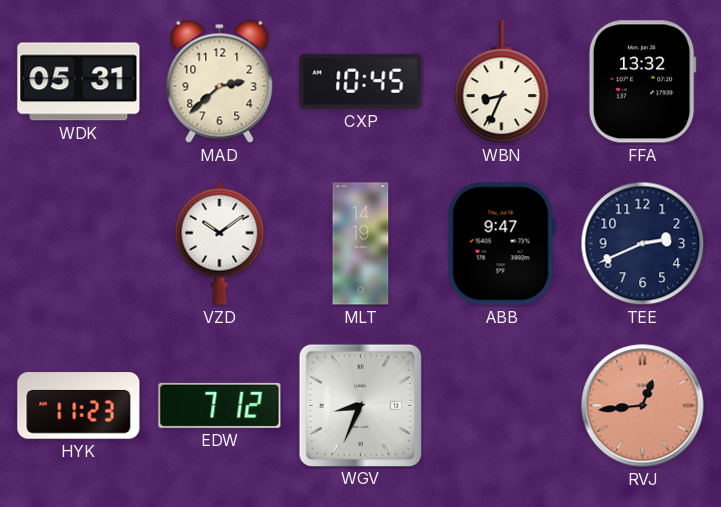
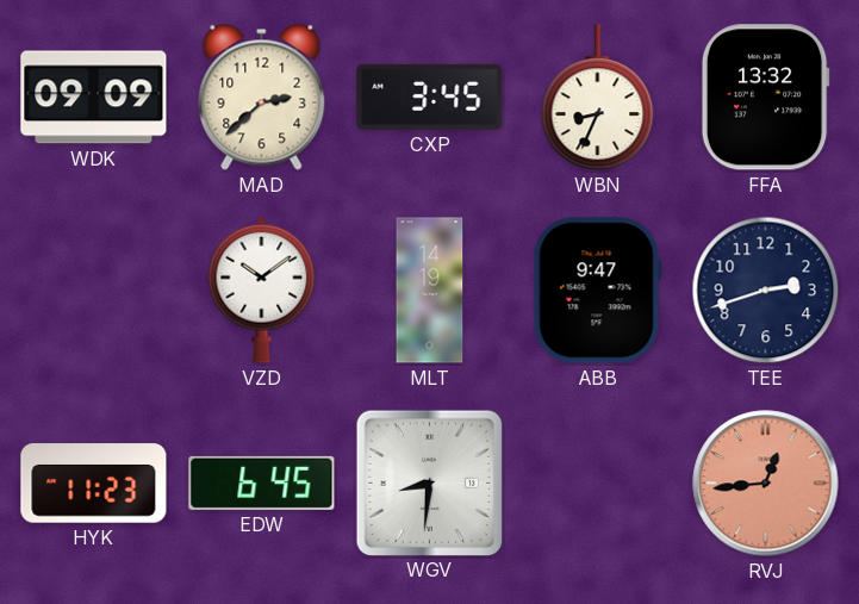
WDK: 05:31 -> 09:09 (94, 98)
CXP: 10:45 -> 3:45 (430, 96)
TEE: 2:41 -> 2:42 (766, 291)
EDW: 7:12 -> 6:45 (262, 482)
WGV: 8:34 -> 8:31 (429, 482)
